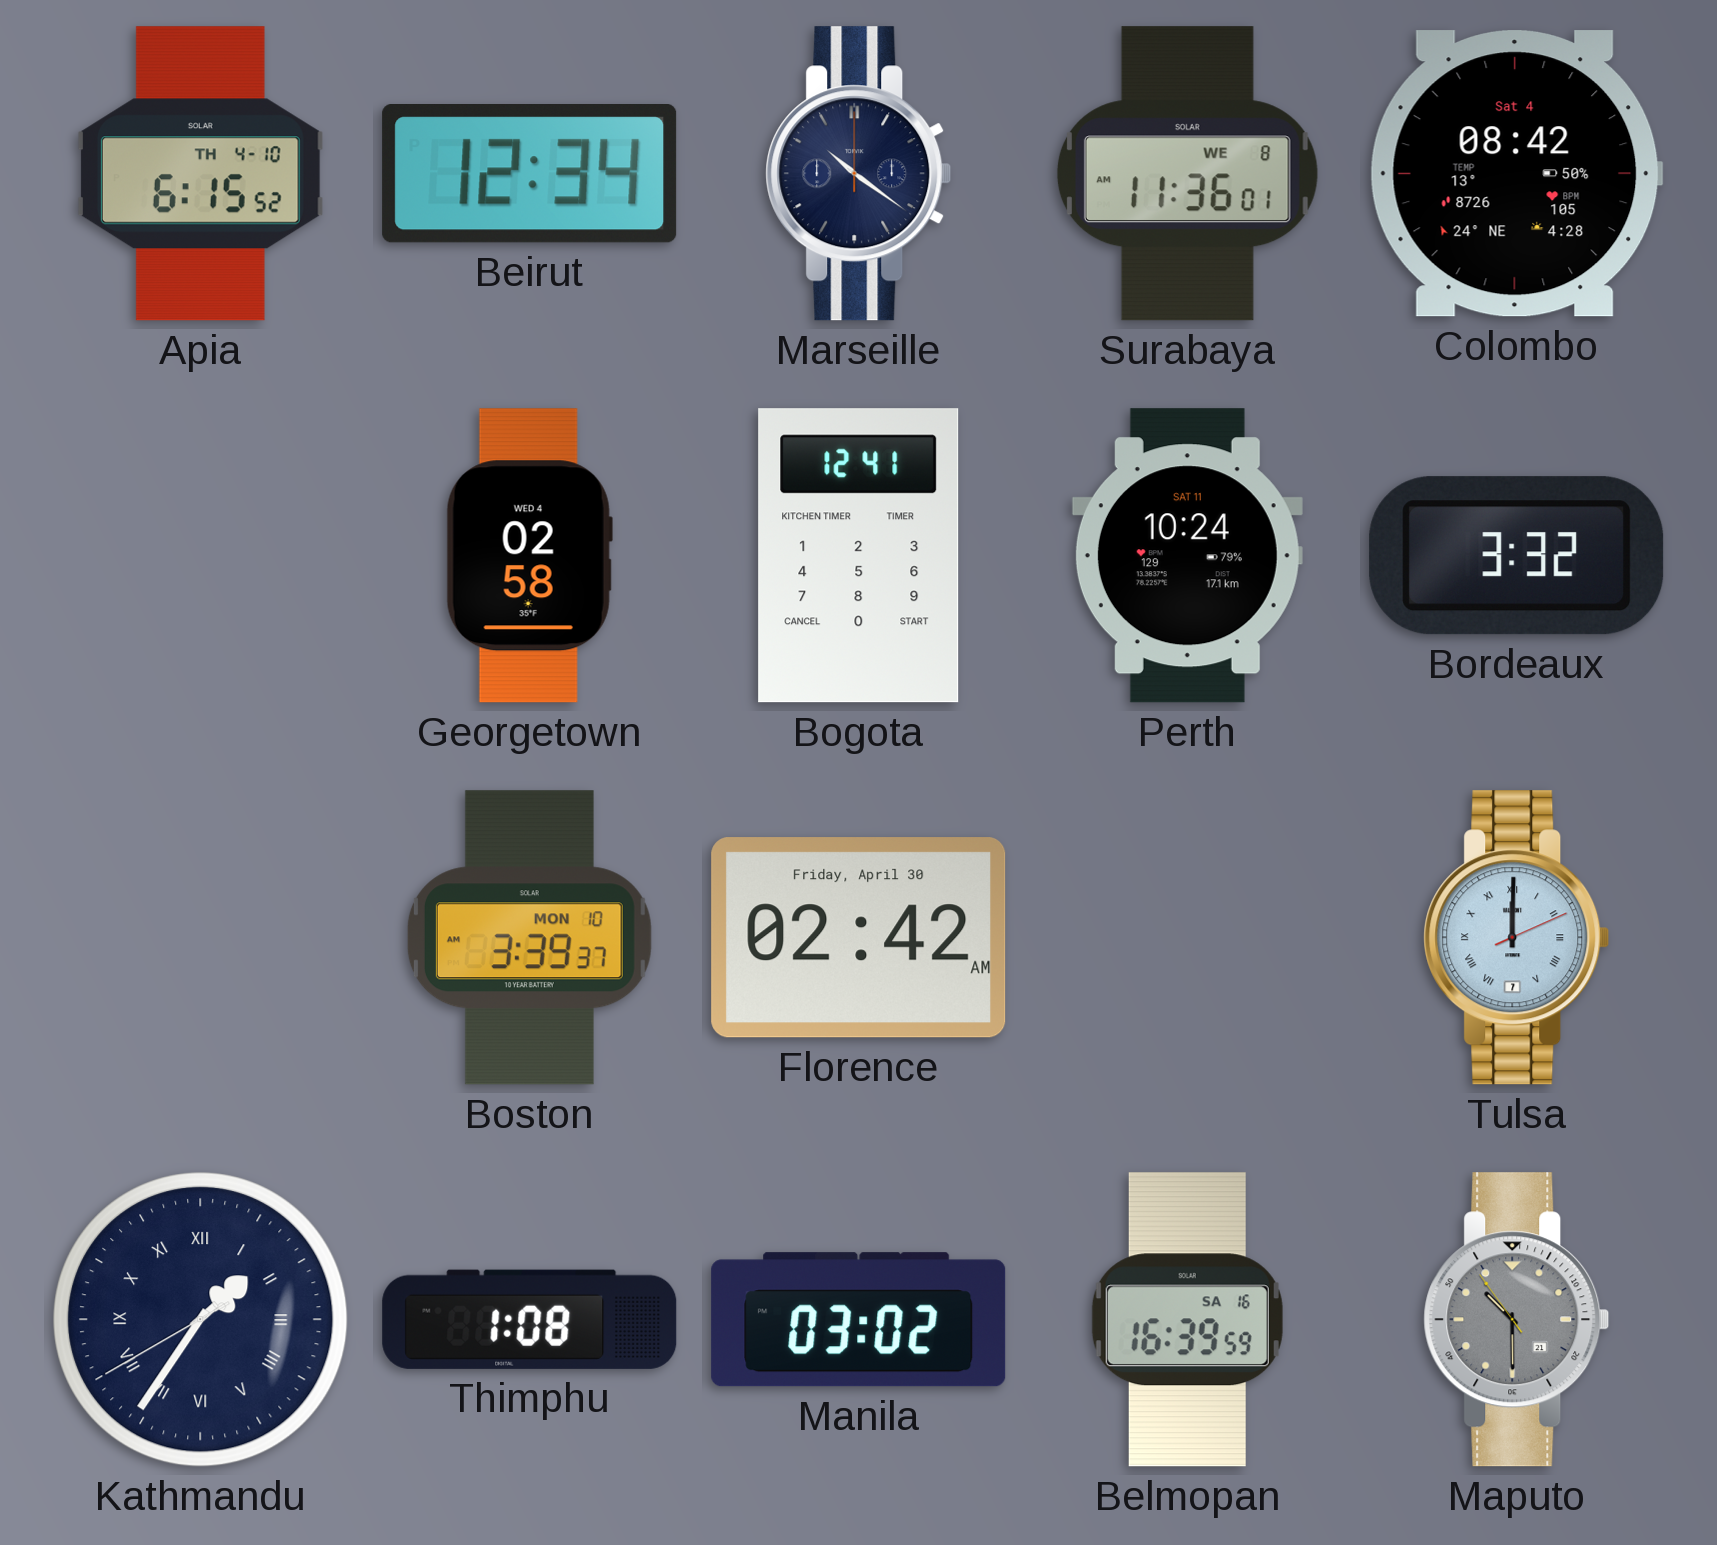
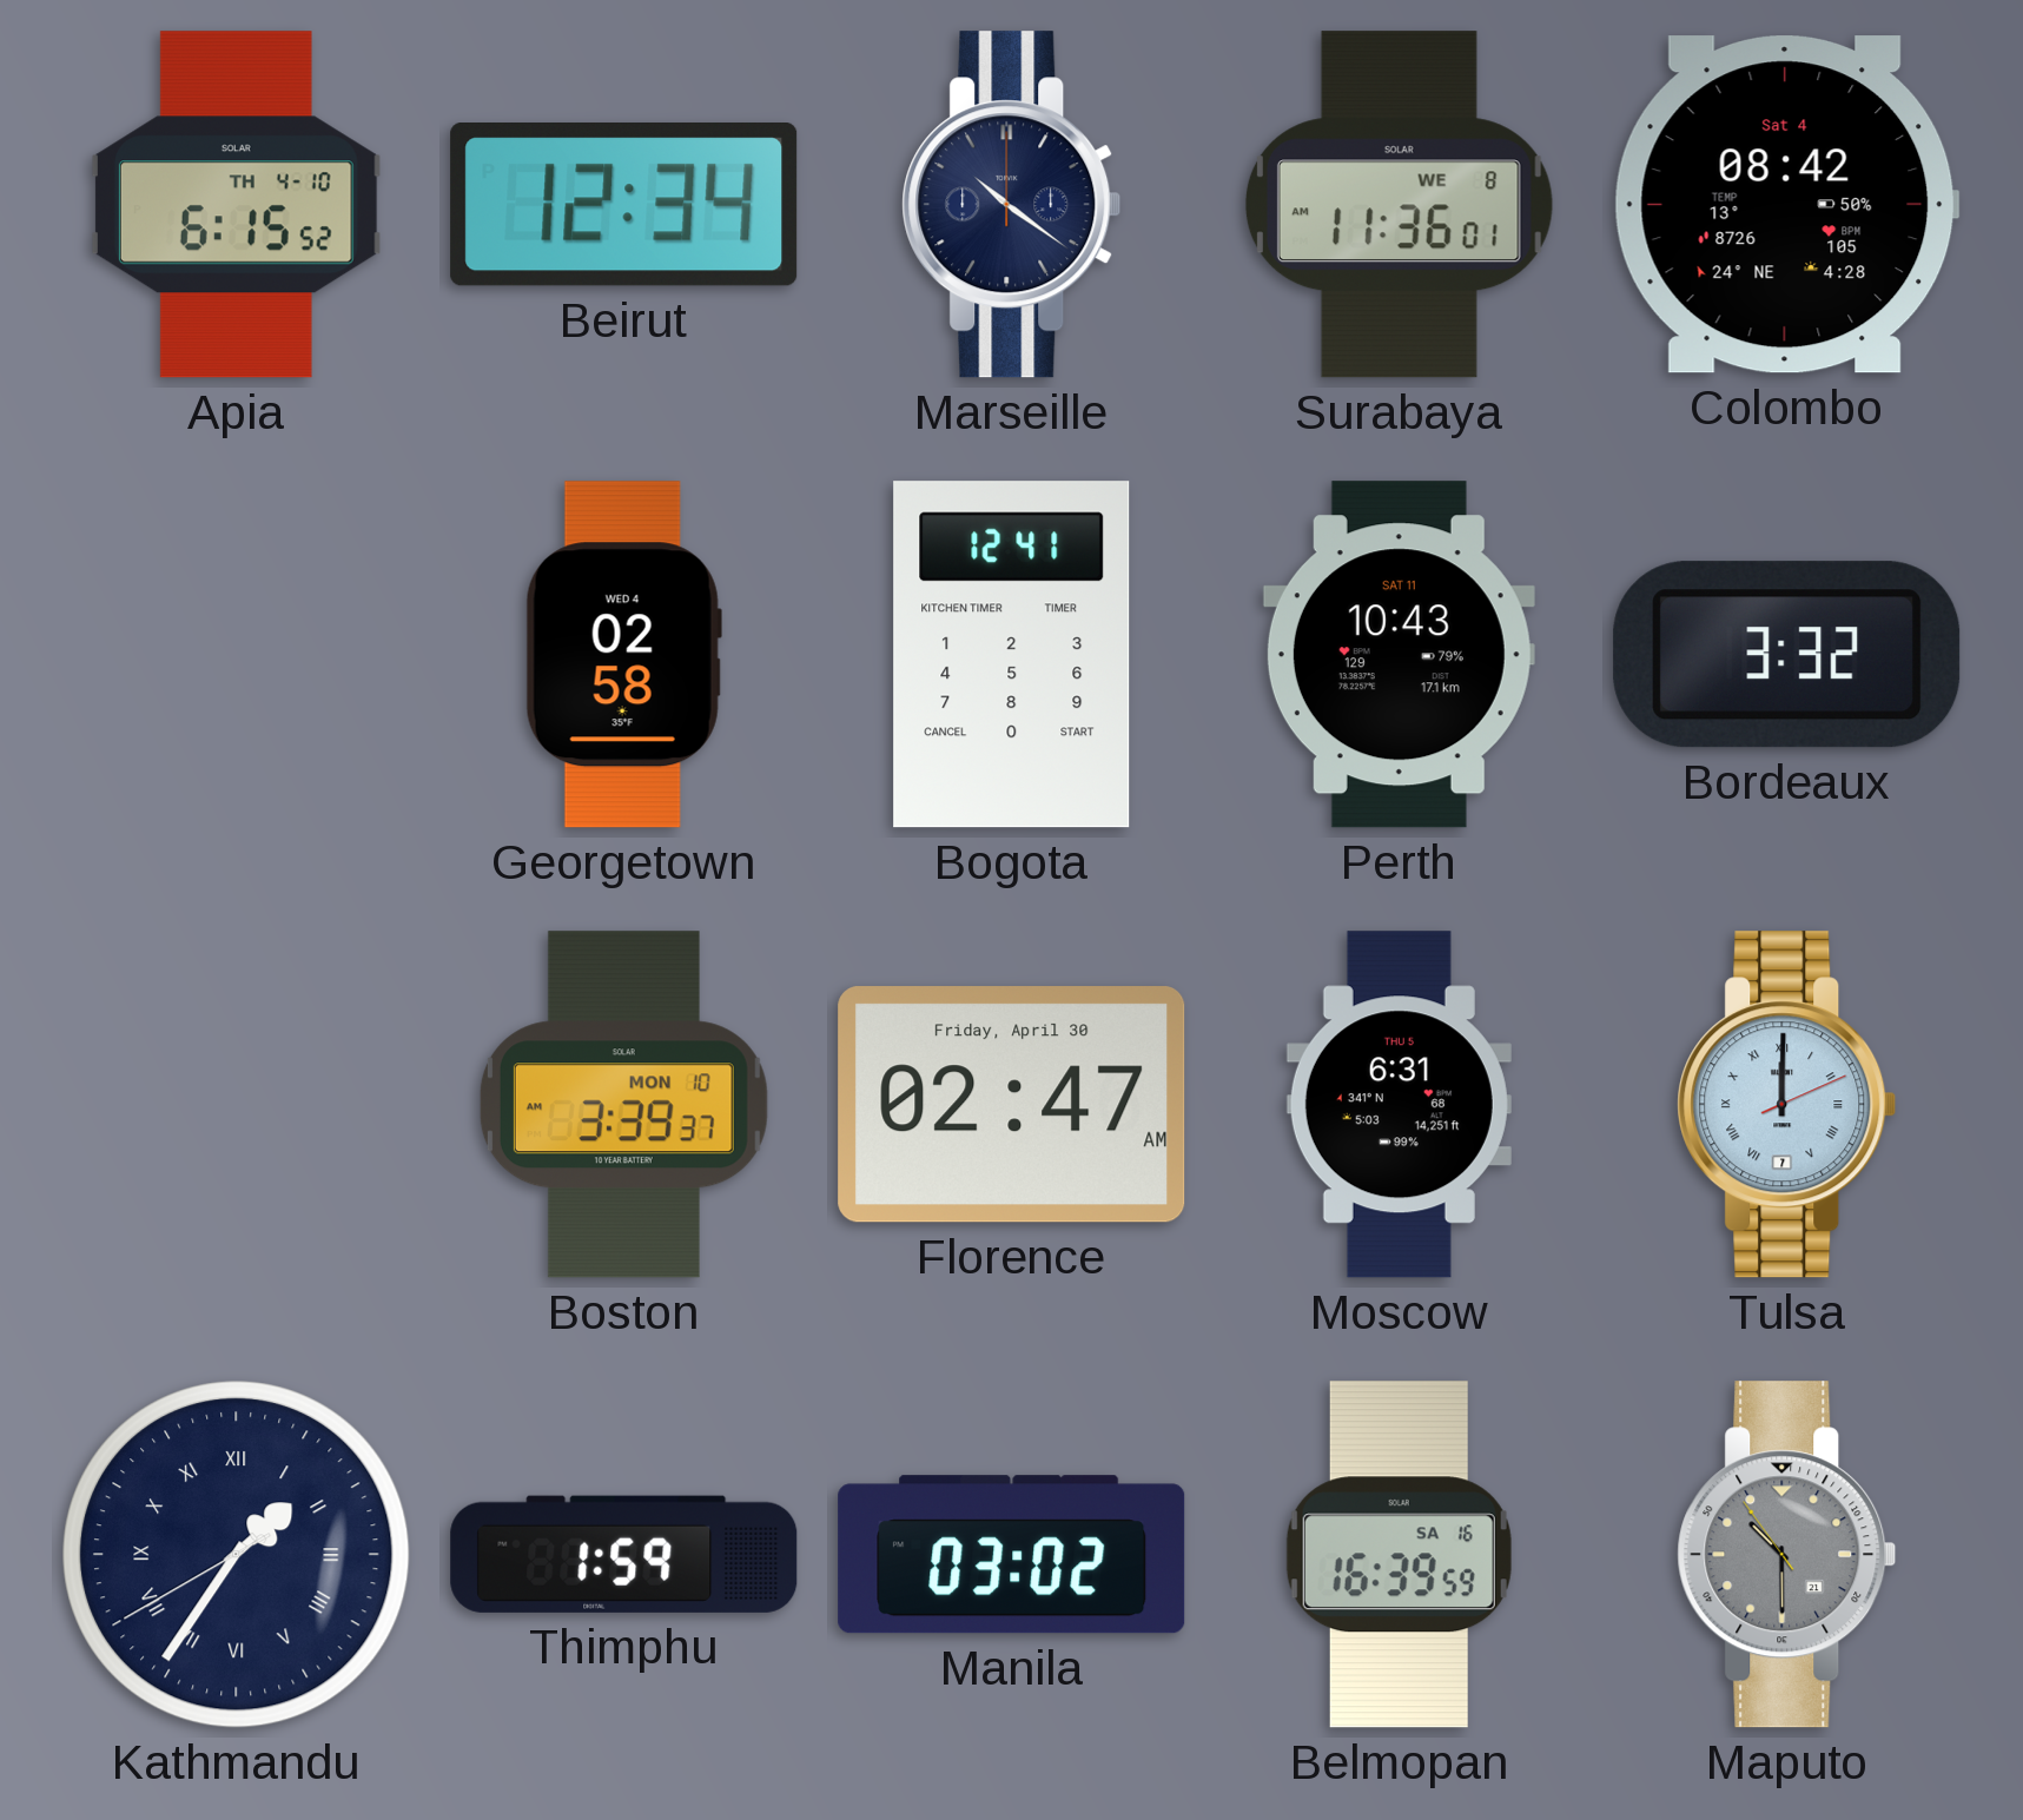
Perth: 10:24 -> 10:43 (1399, 655)
Florence: 02:42 -> 02:47 (1012, 1105)
Moscow: none -> 6:31 (1399, 1105)
Thimphu: 1:08 -> 1:59 (624, 1554)
